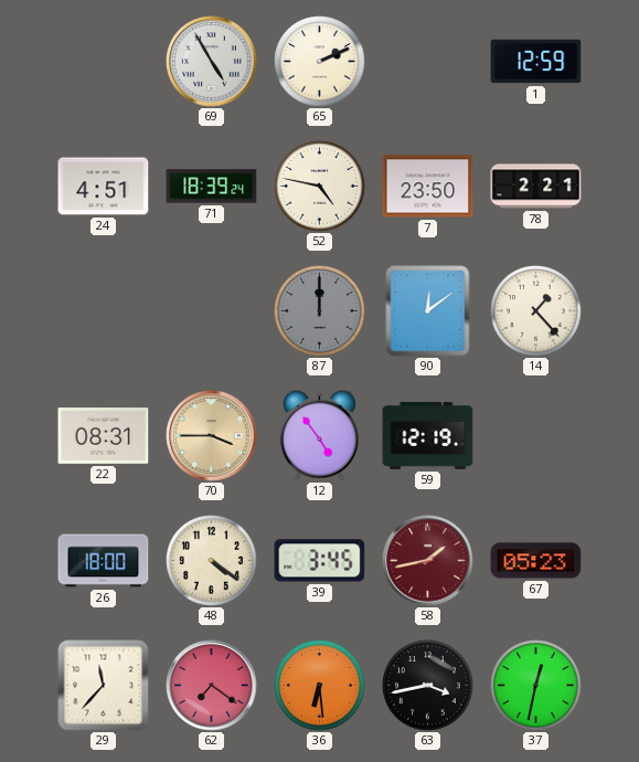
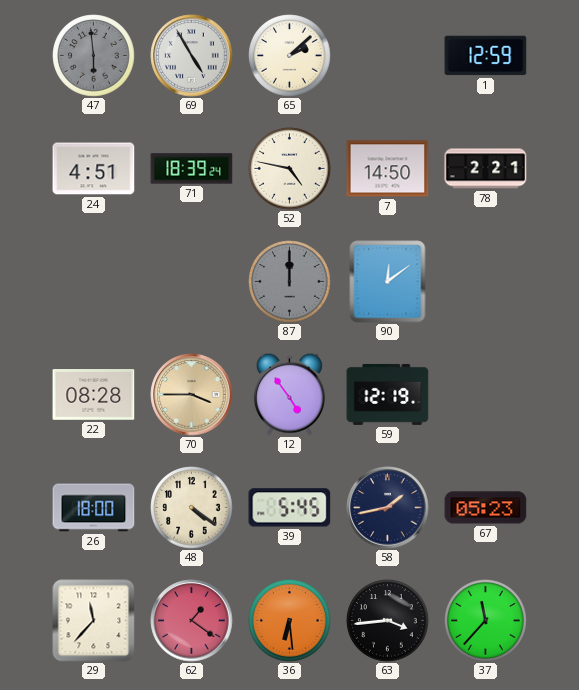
47: none -> 5:59 (94, 56)
65: 2:11 -> 2:08 (290, 56)
7: 23:50 -> 14:50 (388, 169)
14: 1:23 -> none (536, 311)
22: 08:31 -> 08:28 (94, 395)
39: 3:45 -> 5:45 (290, 508)
58 dial: burgundy -> navy (388, 508)
62: 7:21 -> 1:21 (192, 621)
63: 3:43 -> 3:44 (388, 621)
37: 12:32 -> 11:37 (486, 621)
